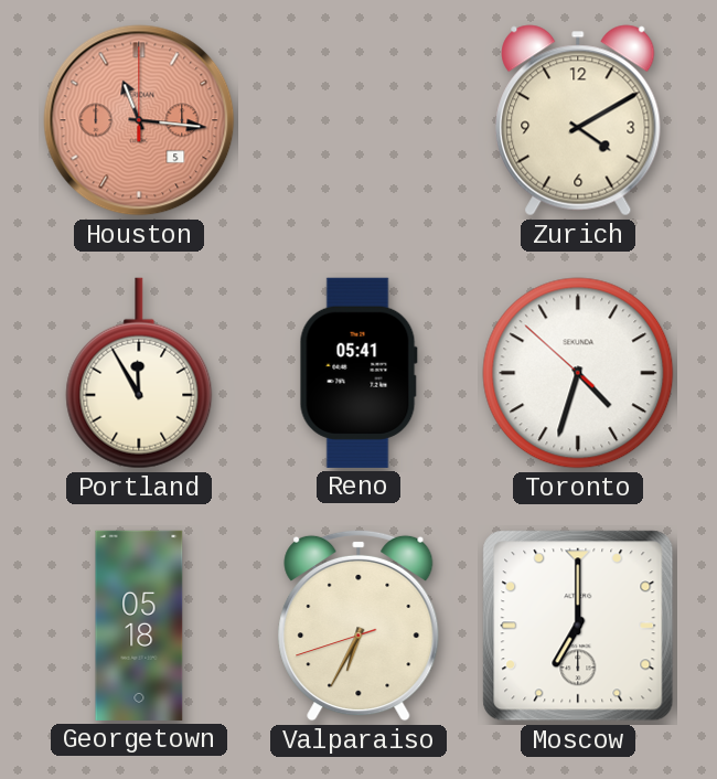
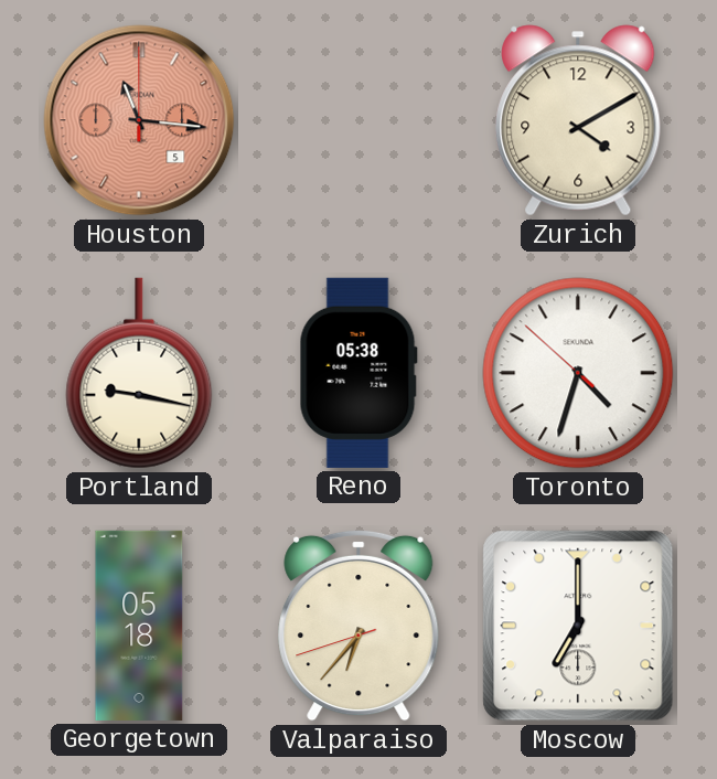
Portland: 11:55 -> 9:17 (139, 373)
Reno: 05:41 -> 05:38 (358, 373)
Valparaiso: 6:34 -> 6:36 (358, 626)
